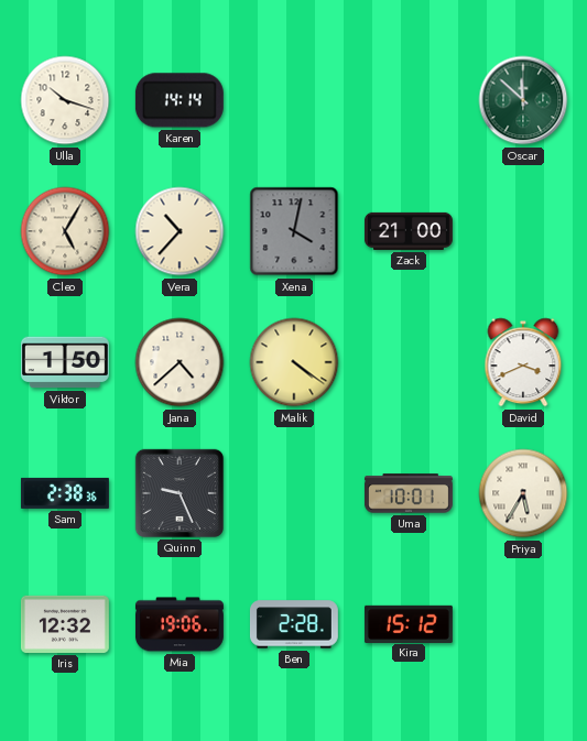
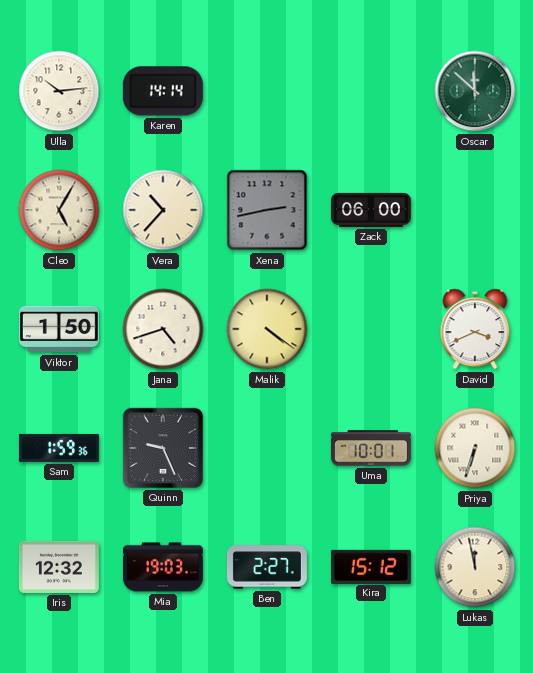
Ulla: 10:18 -> 10:14 (59, 91)
Xena: 4:02 -> 2:43 (267, 210)
Zack: 21:00 -> 06:00 (371, 210)
Jana: 4:38 -> 4:42 (163, 329)
Sam: 2:38 -> 1:59 (59, 448)
Priya: 5:35 -> 6:33 (475, 448)
Mia: 19:06 -> 19:03 (163, 567)
Ben: 2:28 -> 2:27 (267, 567)
Lukas: none -> 11:58 (475, 567)
